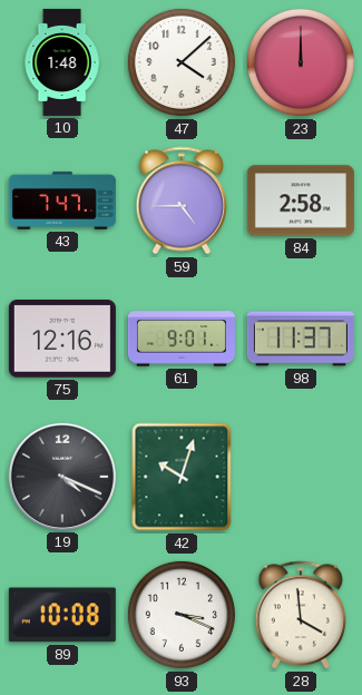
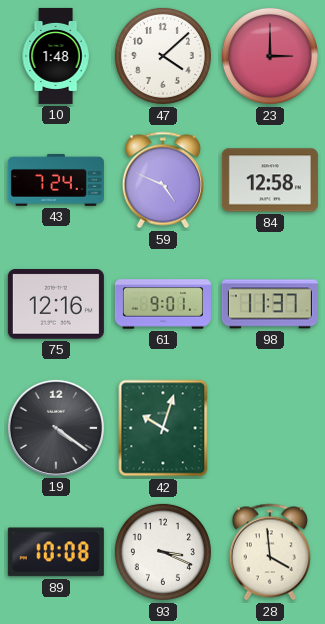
23: 12:00 -> 3:00 (270, 56)
43: 7:47 -> 7:24 (56, 180)
59: 4:45 -> 4:49 (163, 180)
84: 2:58 -> 12:58 (270, 180)
19: 4:19 -> 4:21 (56, 428)
